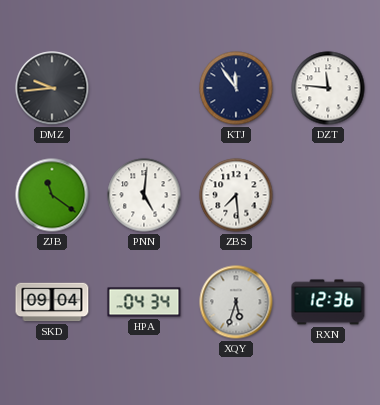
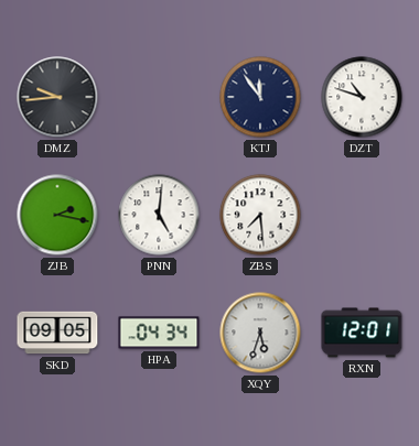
DZT: 11:46 -> 10:48 (362, 97)
ZJB: 11:21 -> 2:17 (57, 215)
SKD: 09:04 -> 09:05 (57, 333)
RXN: 12:36 -> 12:01 (362, 333)
